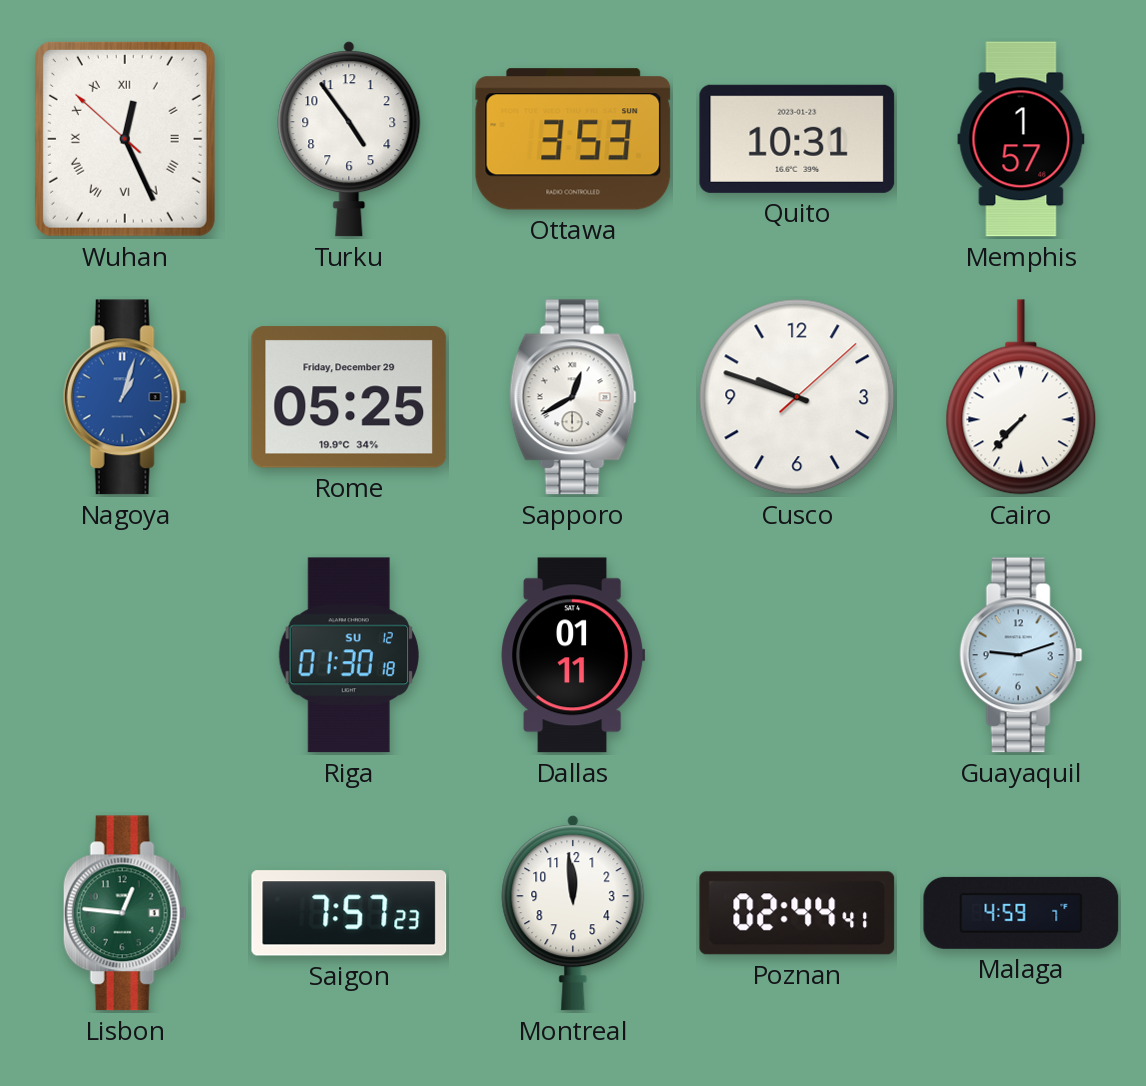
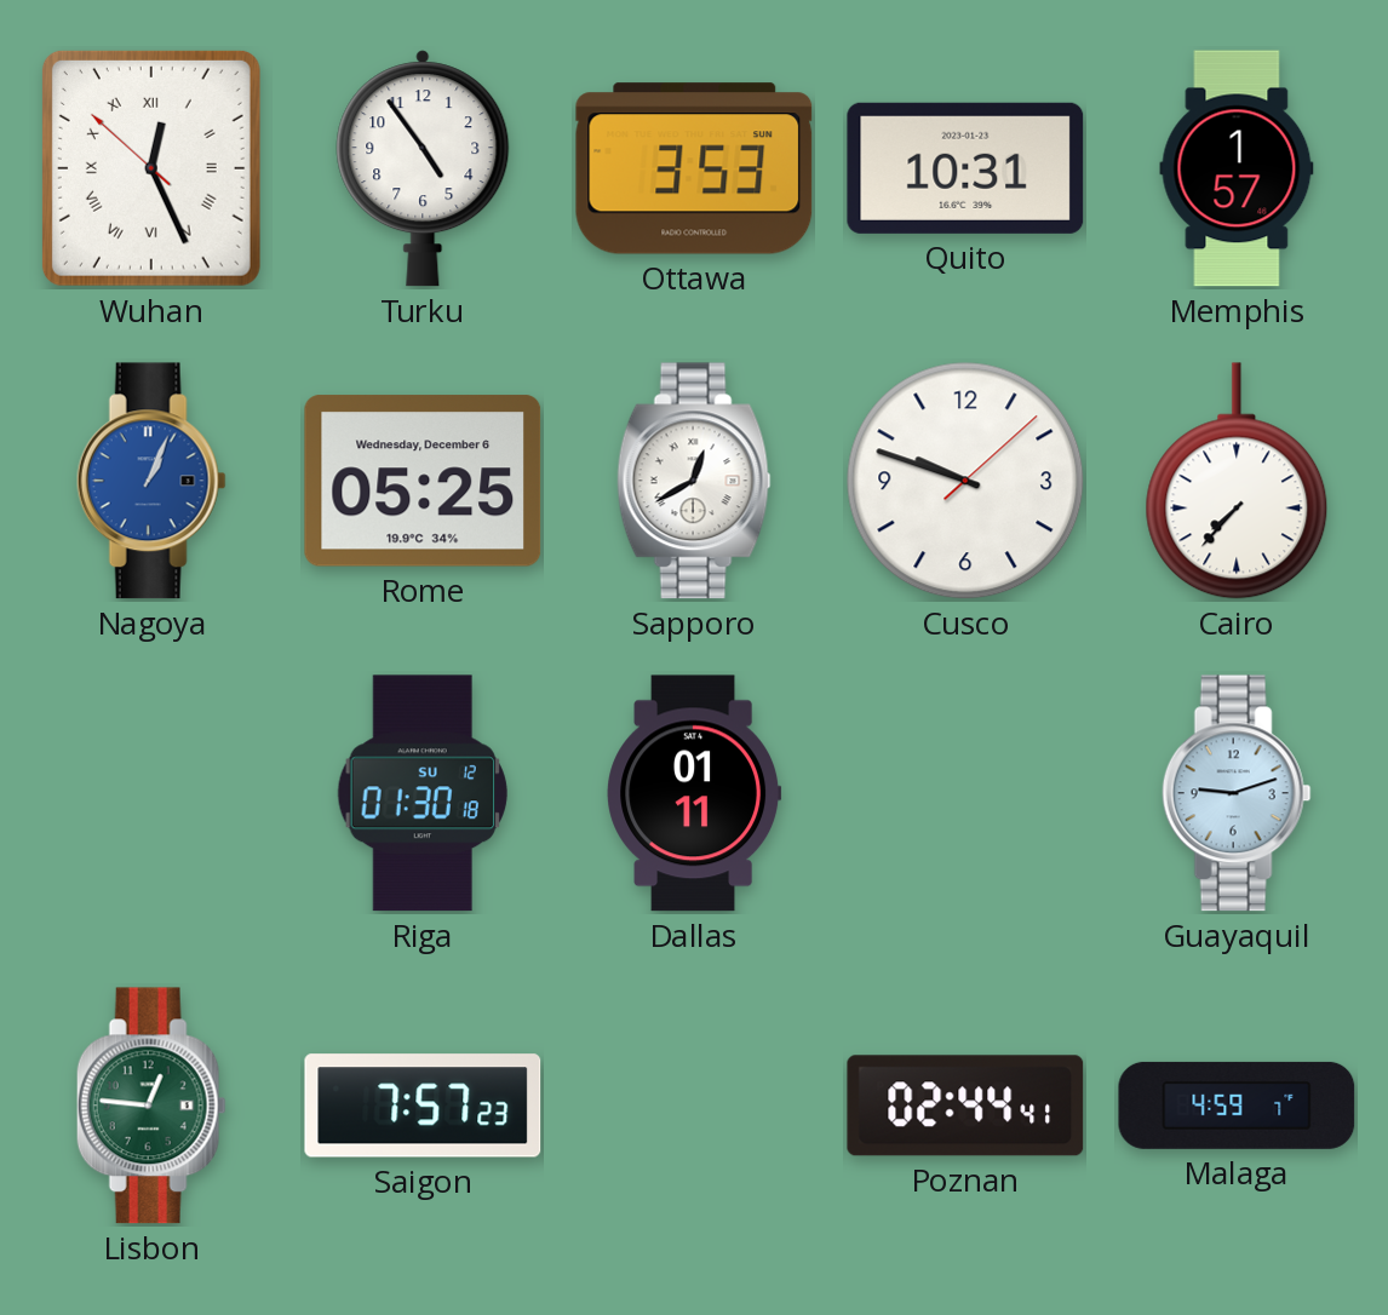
Nagoya: 1:03 -> 1:04 (151, 481)
Rome date: Friday, December 29 -> Wednesday, December 6 (423, 481)
Montreal: 11:59 -> none (573, 913)
